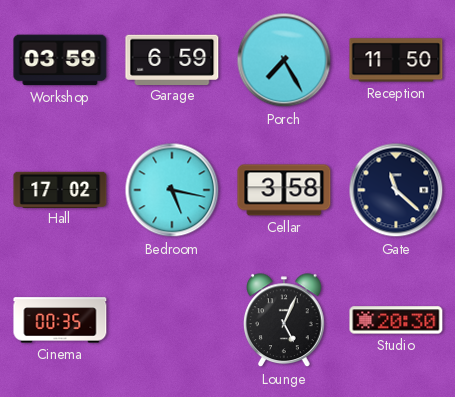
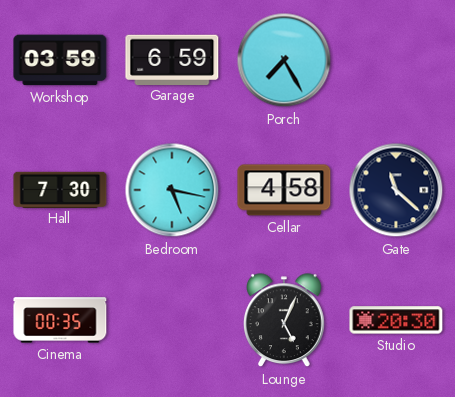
Reception: 11:50 -> none (396, 60)
Hall: 17:02 -> 7:30 (60, 189)
Cellar: 3:58 -> 4:58 (284, 190)
